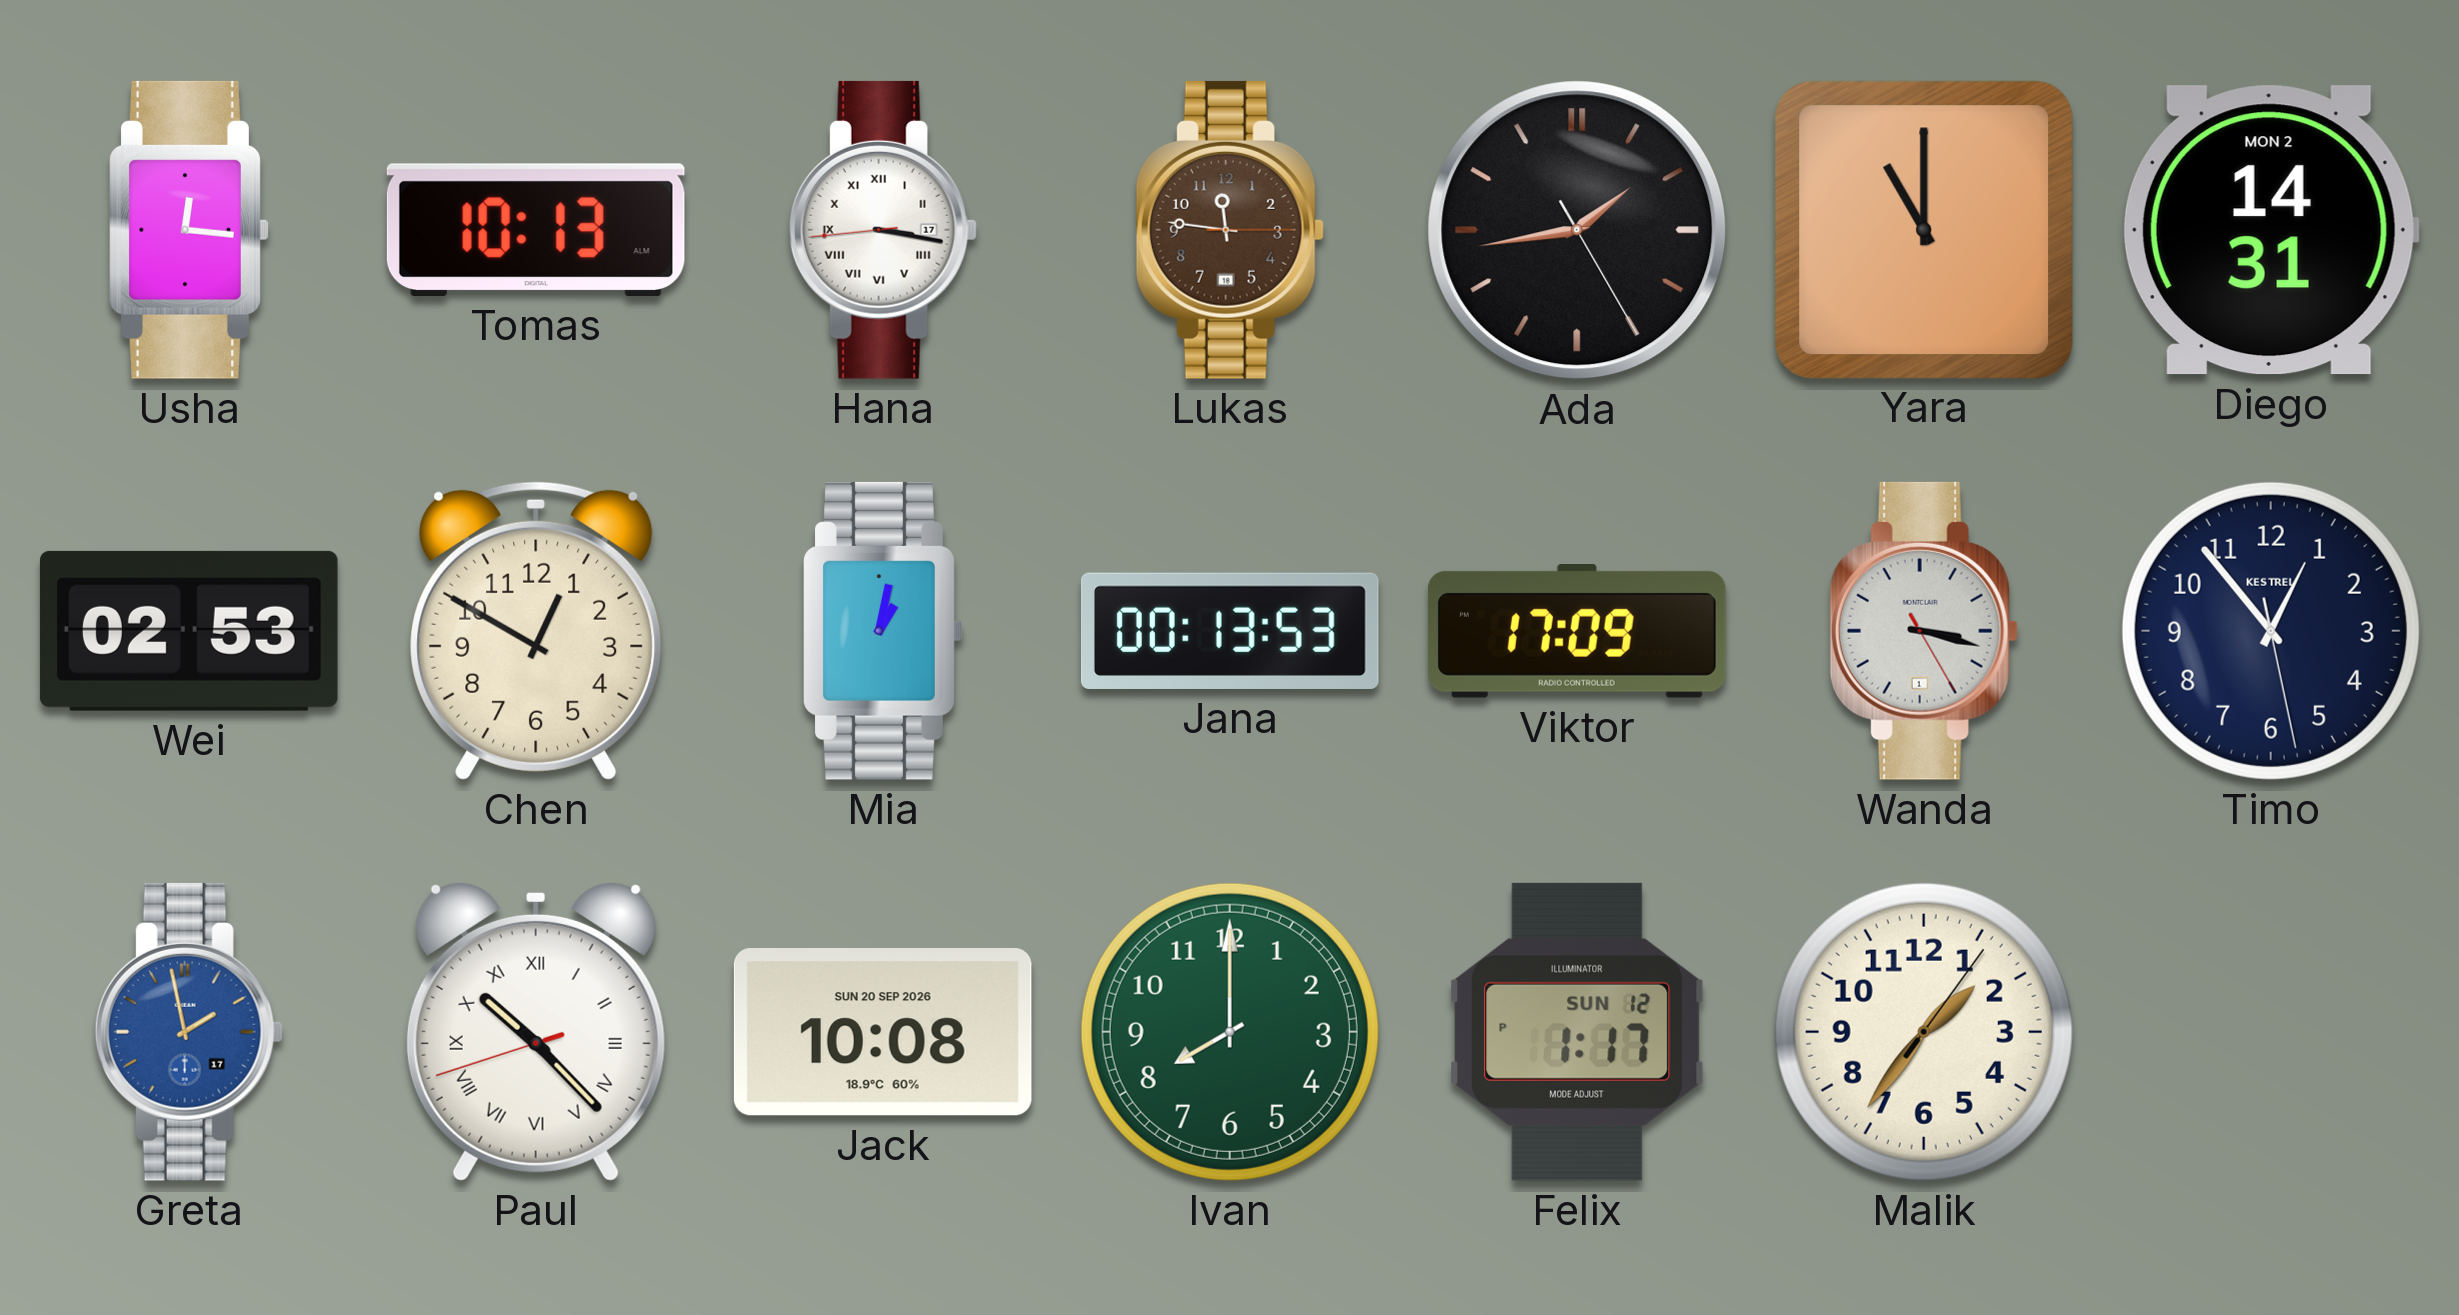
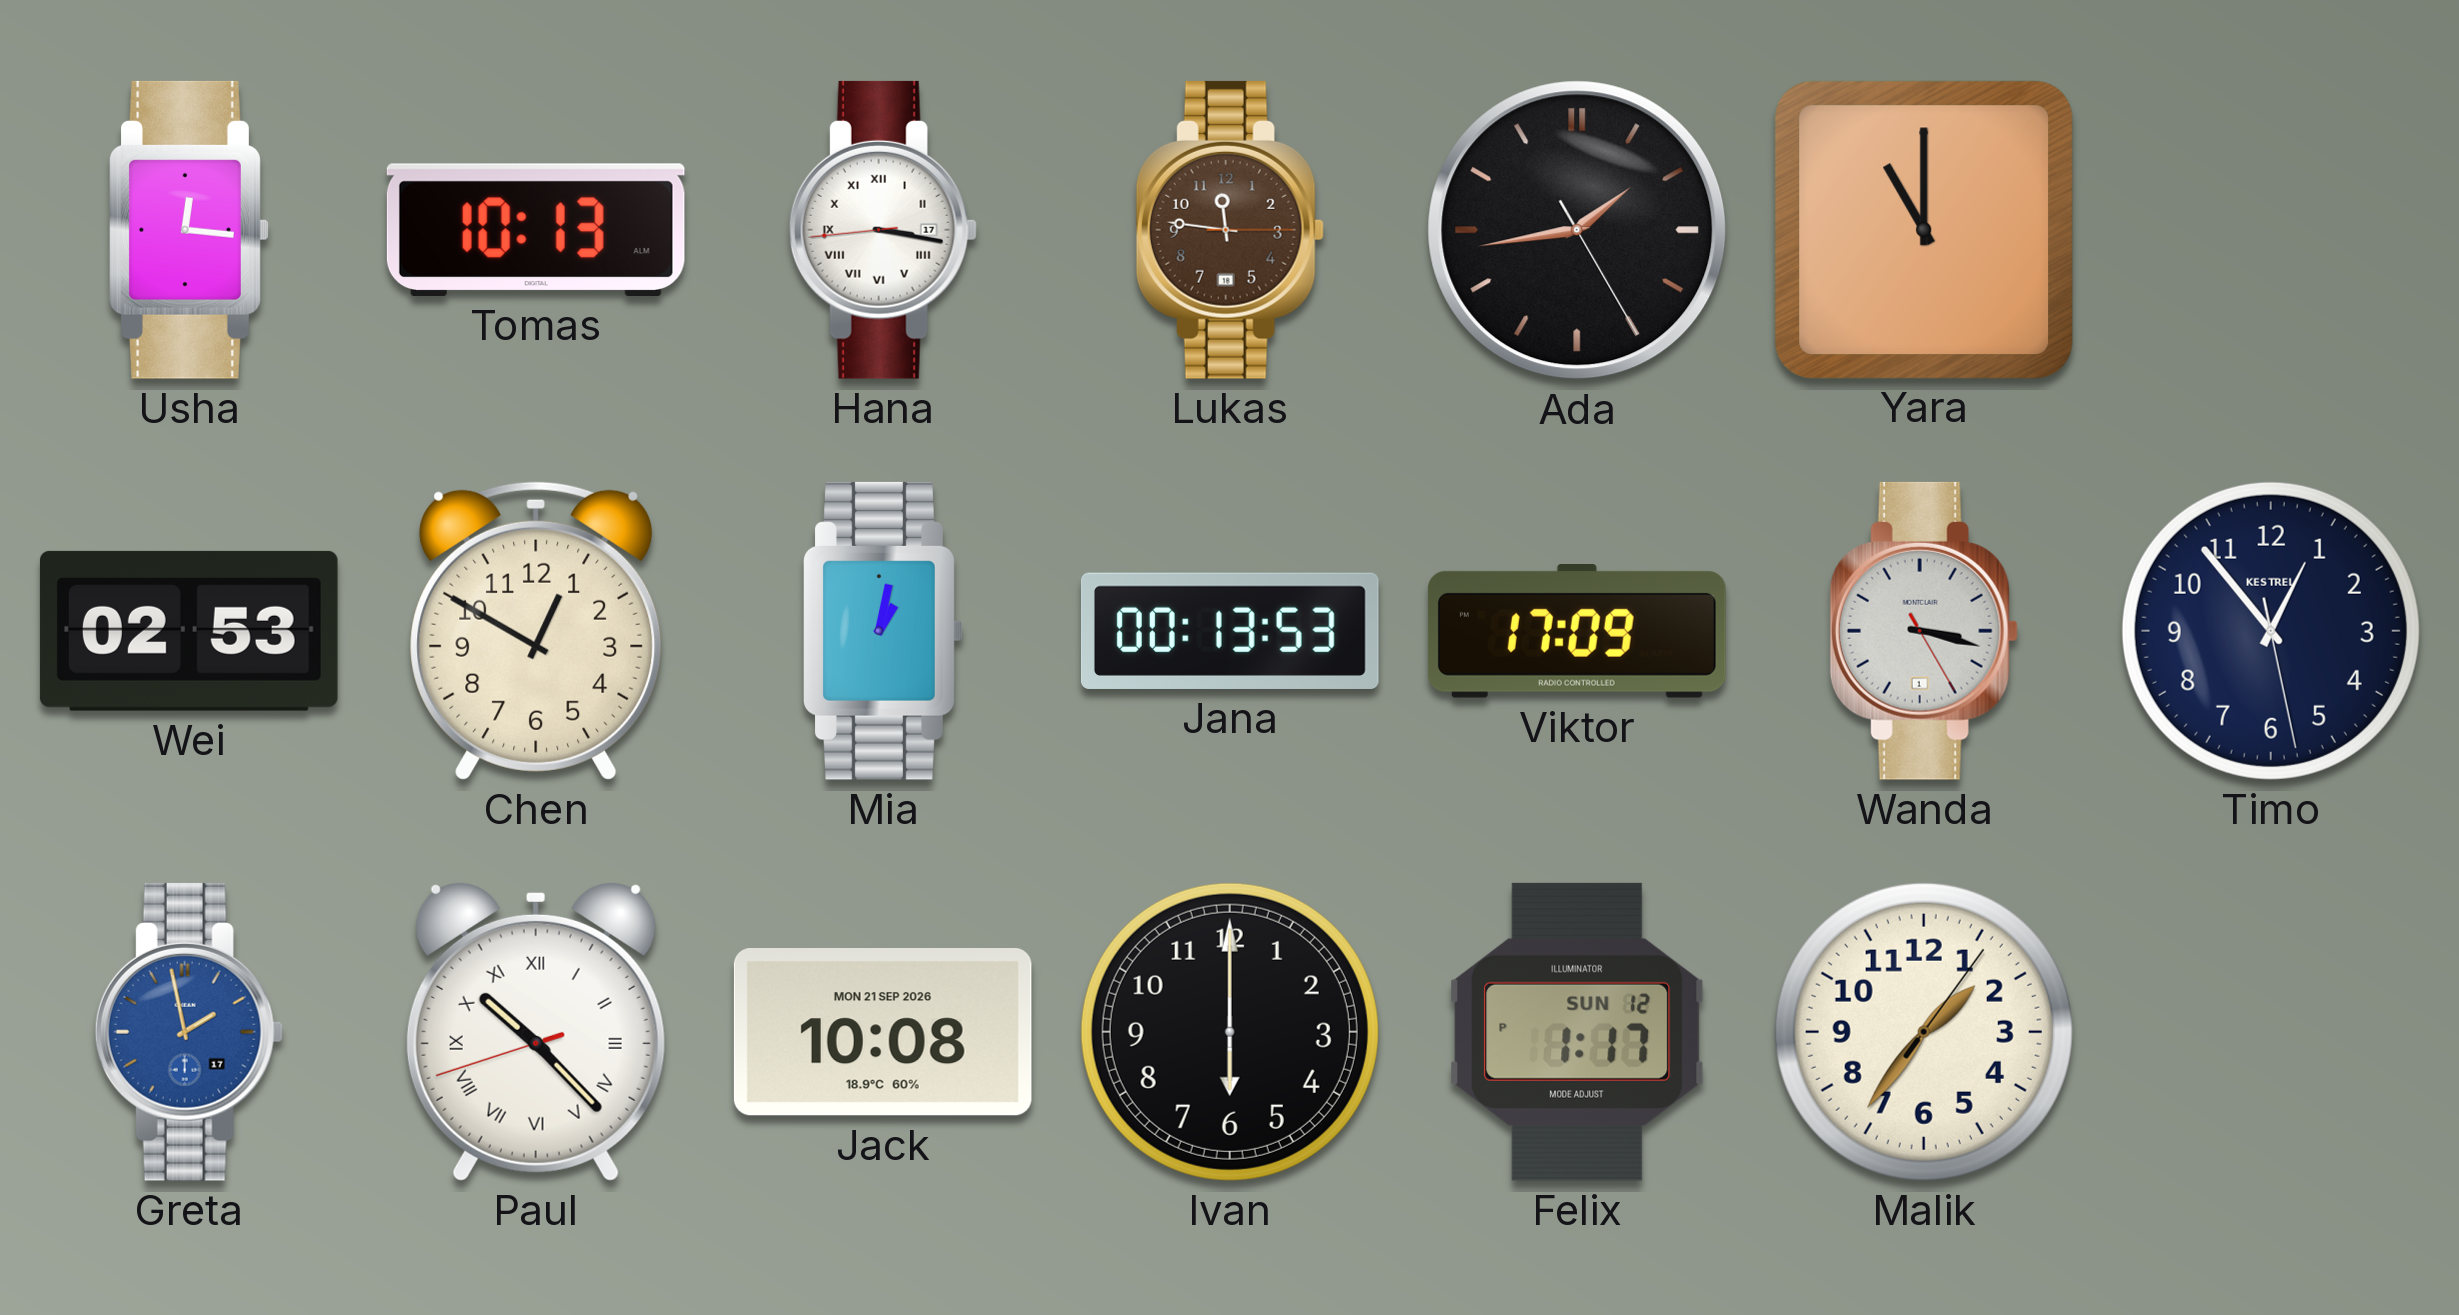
Diego: 14:31 -> none (2270, 230)
Jack date: SUN 20 SEP 2026 -> MON 21 SEP 2026 (883, 1033)
Ivan: 8:00 -> 6:00 (1230, 1032)
Ivan dial: green -> black (1230, 1032)
